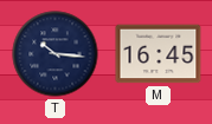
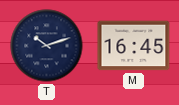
T: 10:16 -> 10:12 (47, 46)
